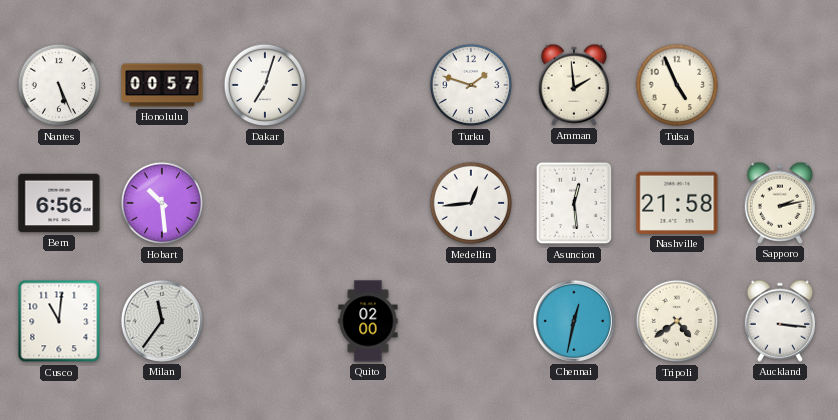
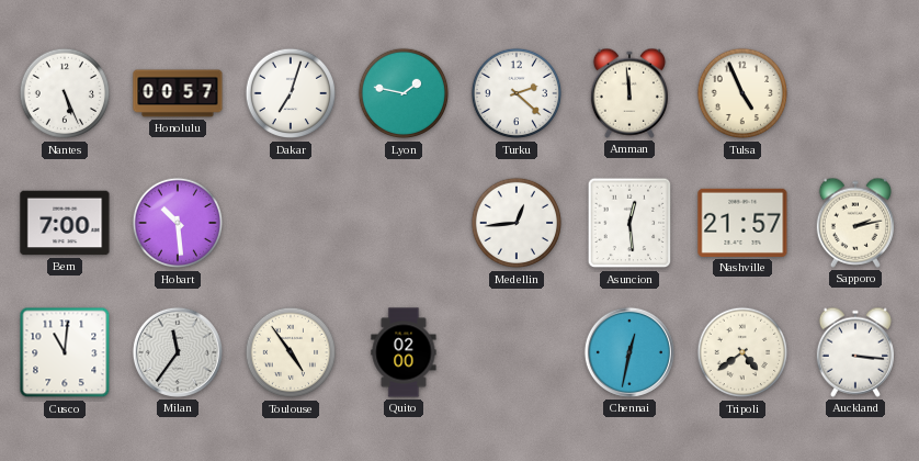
Lyon: none -> 1:47 (404, 93)
Turku: 1:48 -> 2:22 (517, 93)
Amman: 1:59 -> 11:59 (628, 93)
Bern: 6:56 -> 7:00 (65, 223)
Nashville: 21:58 -> 21:57 (742, 223)
Toulouse: none -> 4:54 (291, 352)
